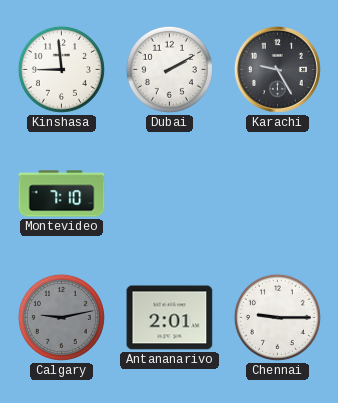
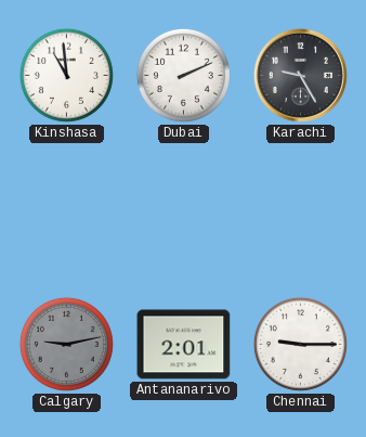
Kinshasa: 8:59 -> 10:59 (66, 75)
Dubai: 2:10 -> 2:11 (183, 75)
Montevideo: 7:10 -> none (62, 194)
